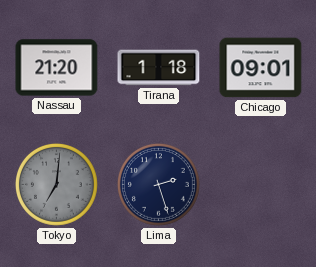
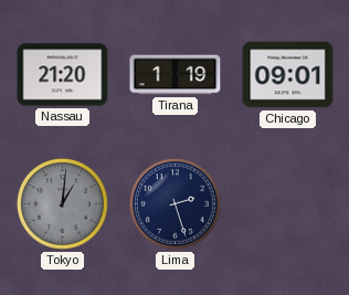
Tirana: 1:18 -> 1:19 (176, 75)
Tokyo: 7:01 -> 1:01 (62, 203)
